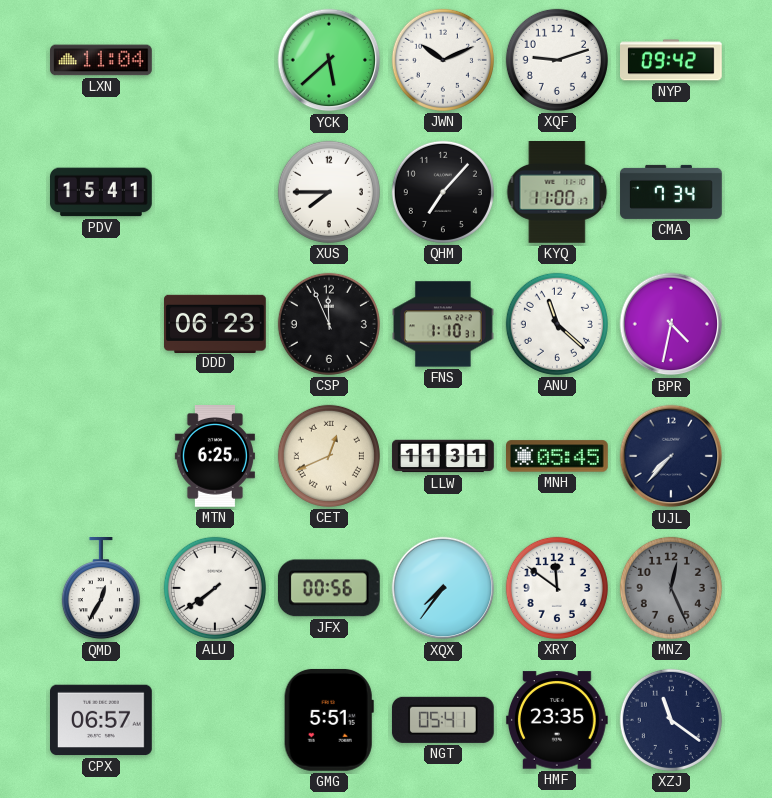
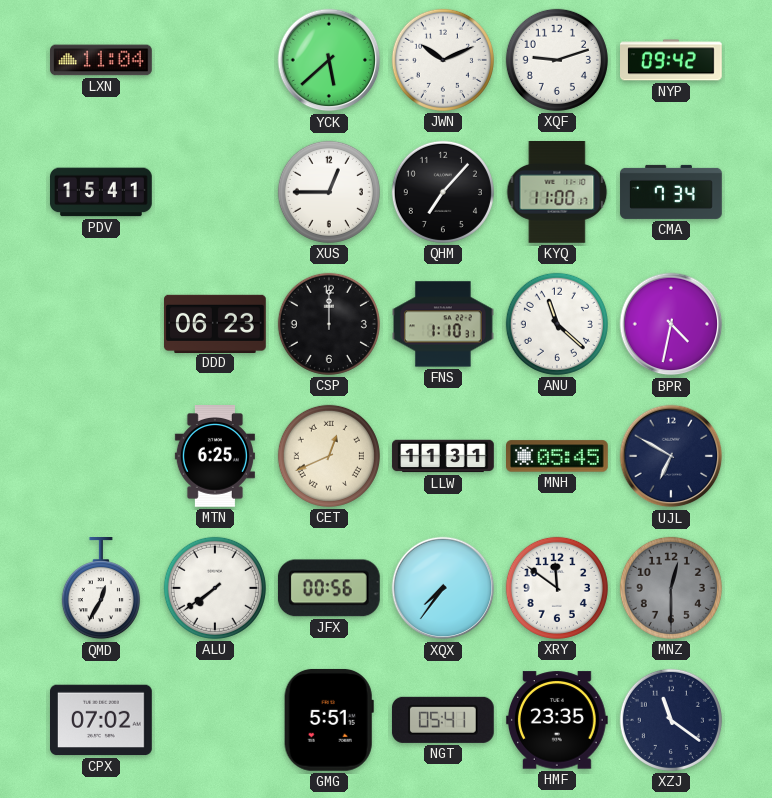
XUS: 7:45 -> 12:45 (329, 192)
CSP: 11:56 -> 12:00 (329, 324)
UJL: 7:37 -> 6:50 (671, 456)
MNZ: 12:26 -> 12:30 (671, 588)
CPX: 06:57 -> 07:02 (102, 720)
